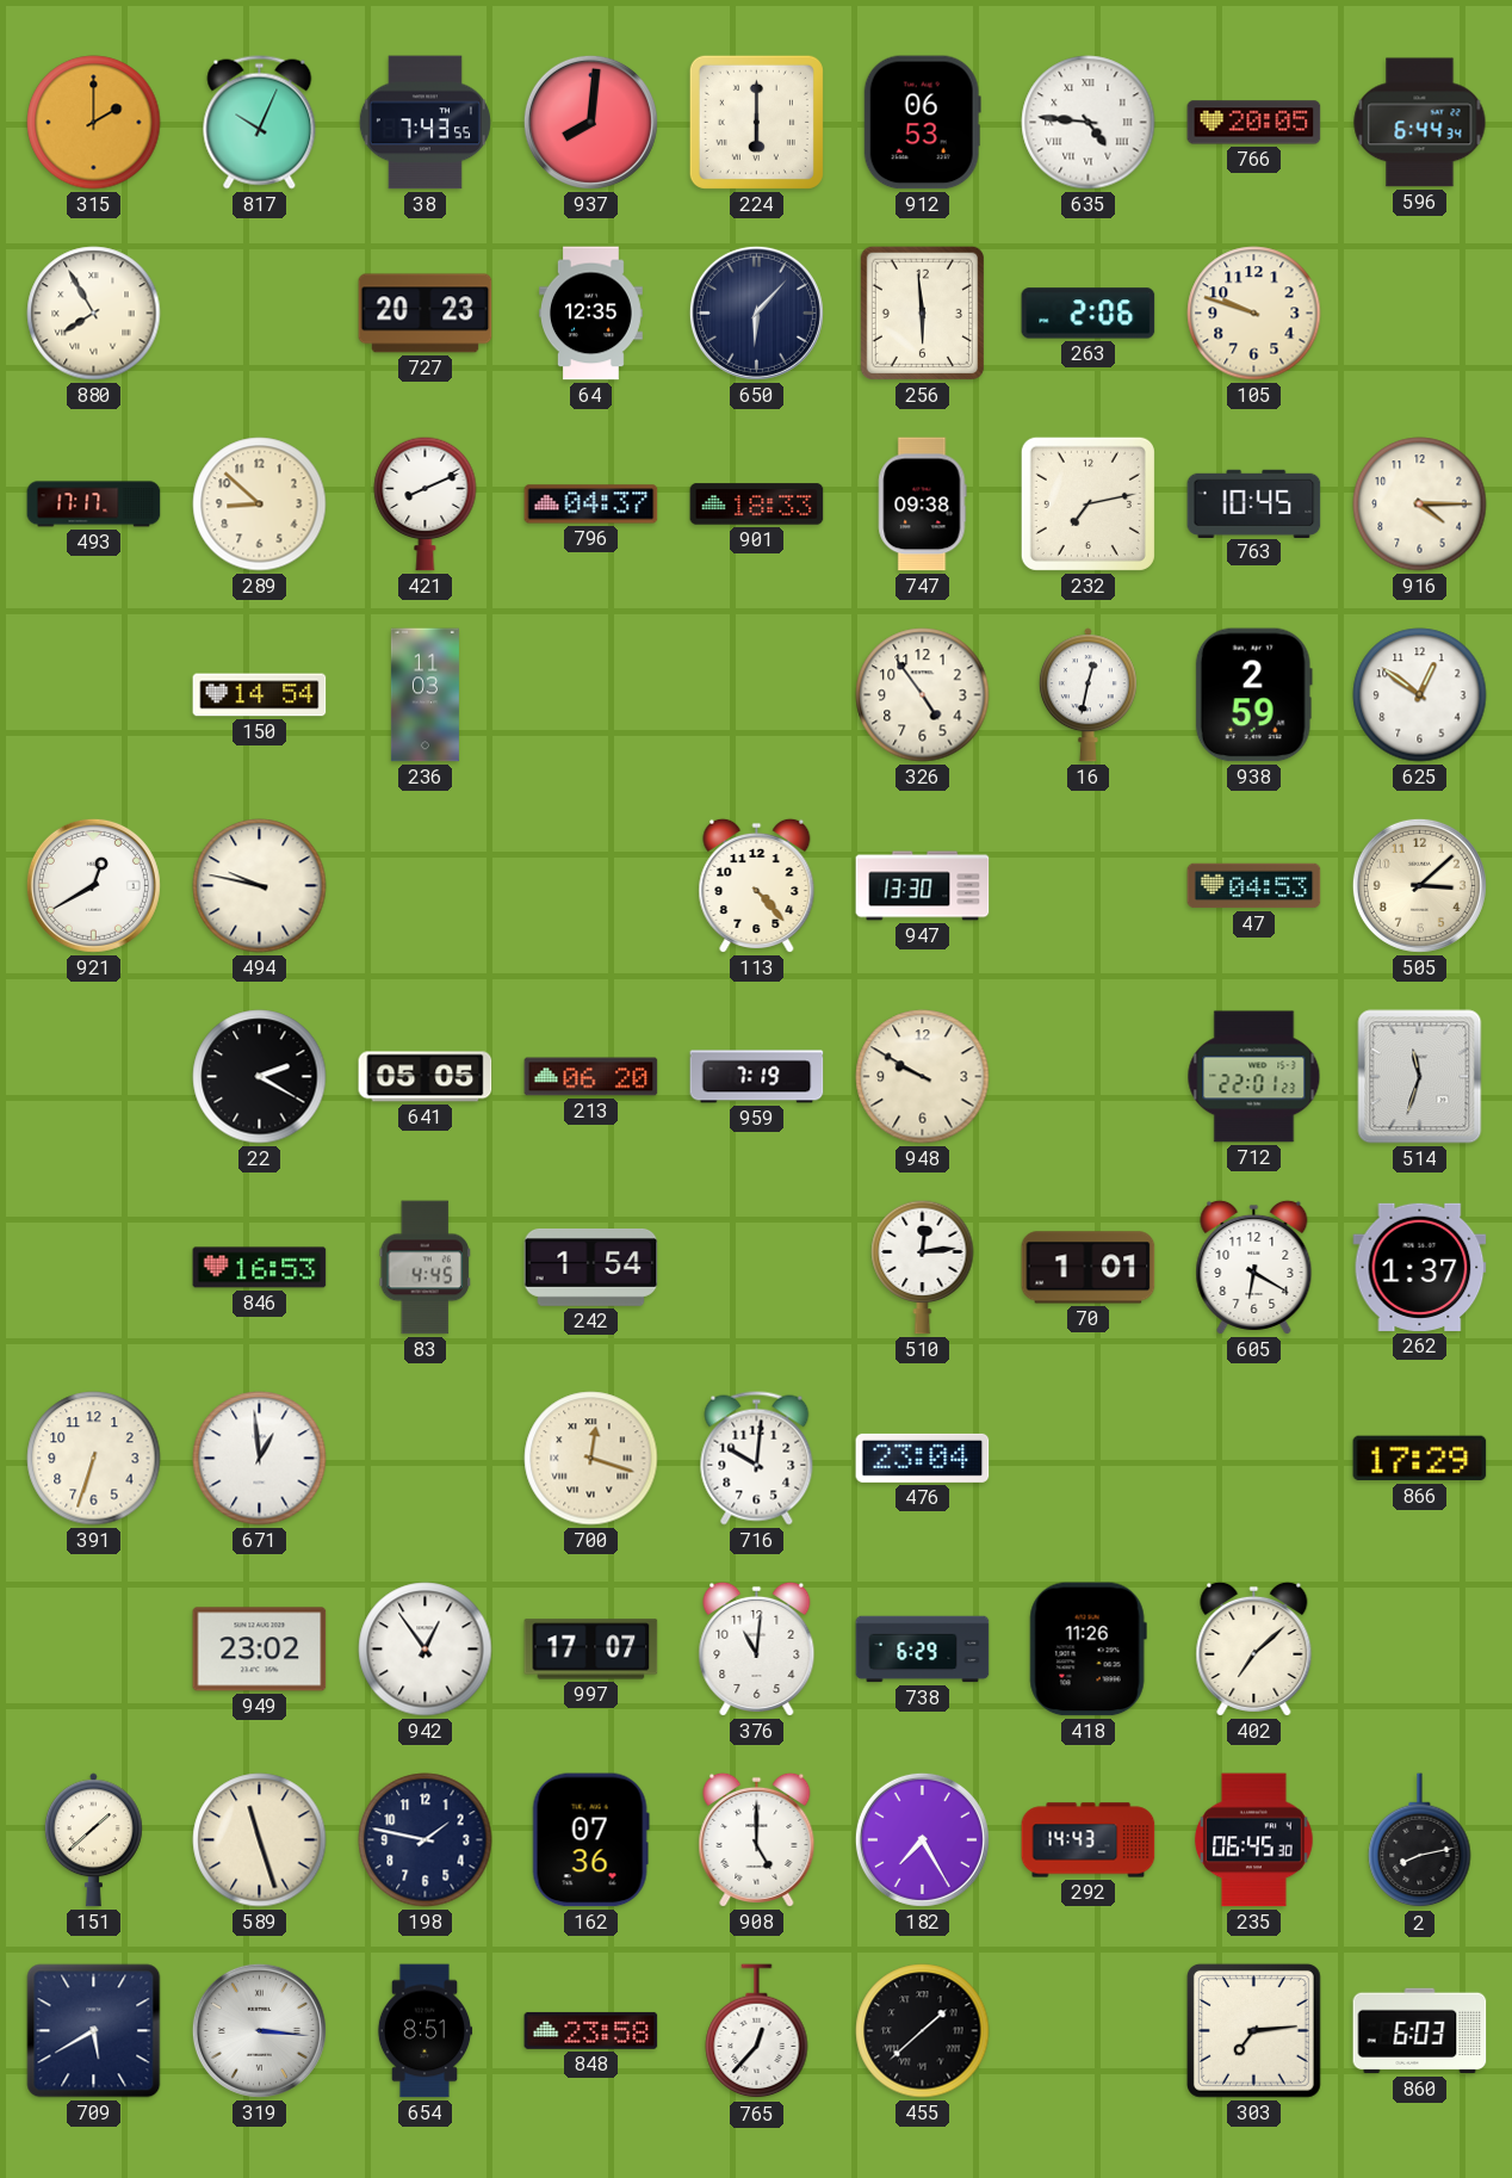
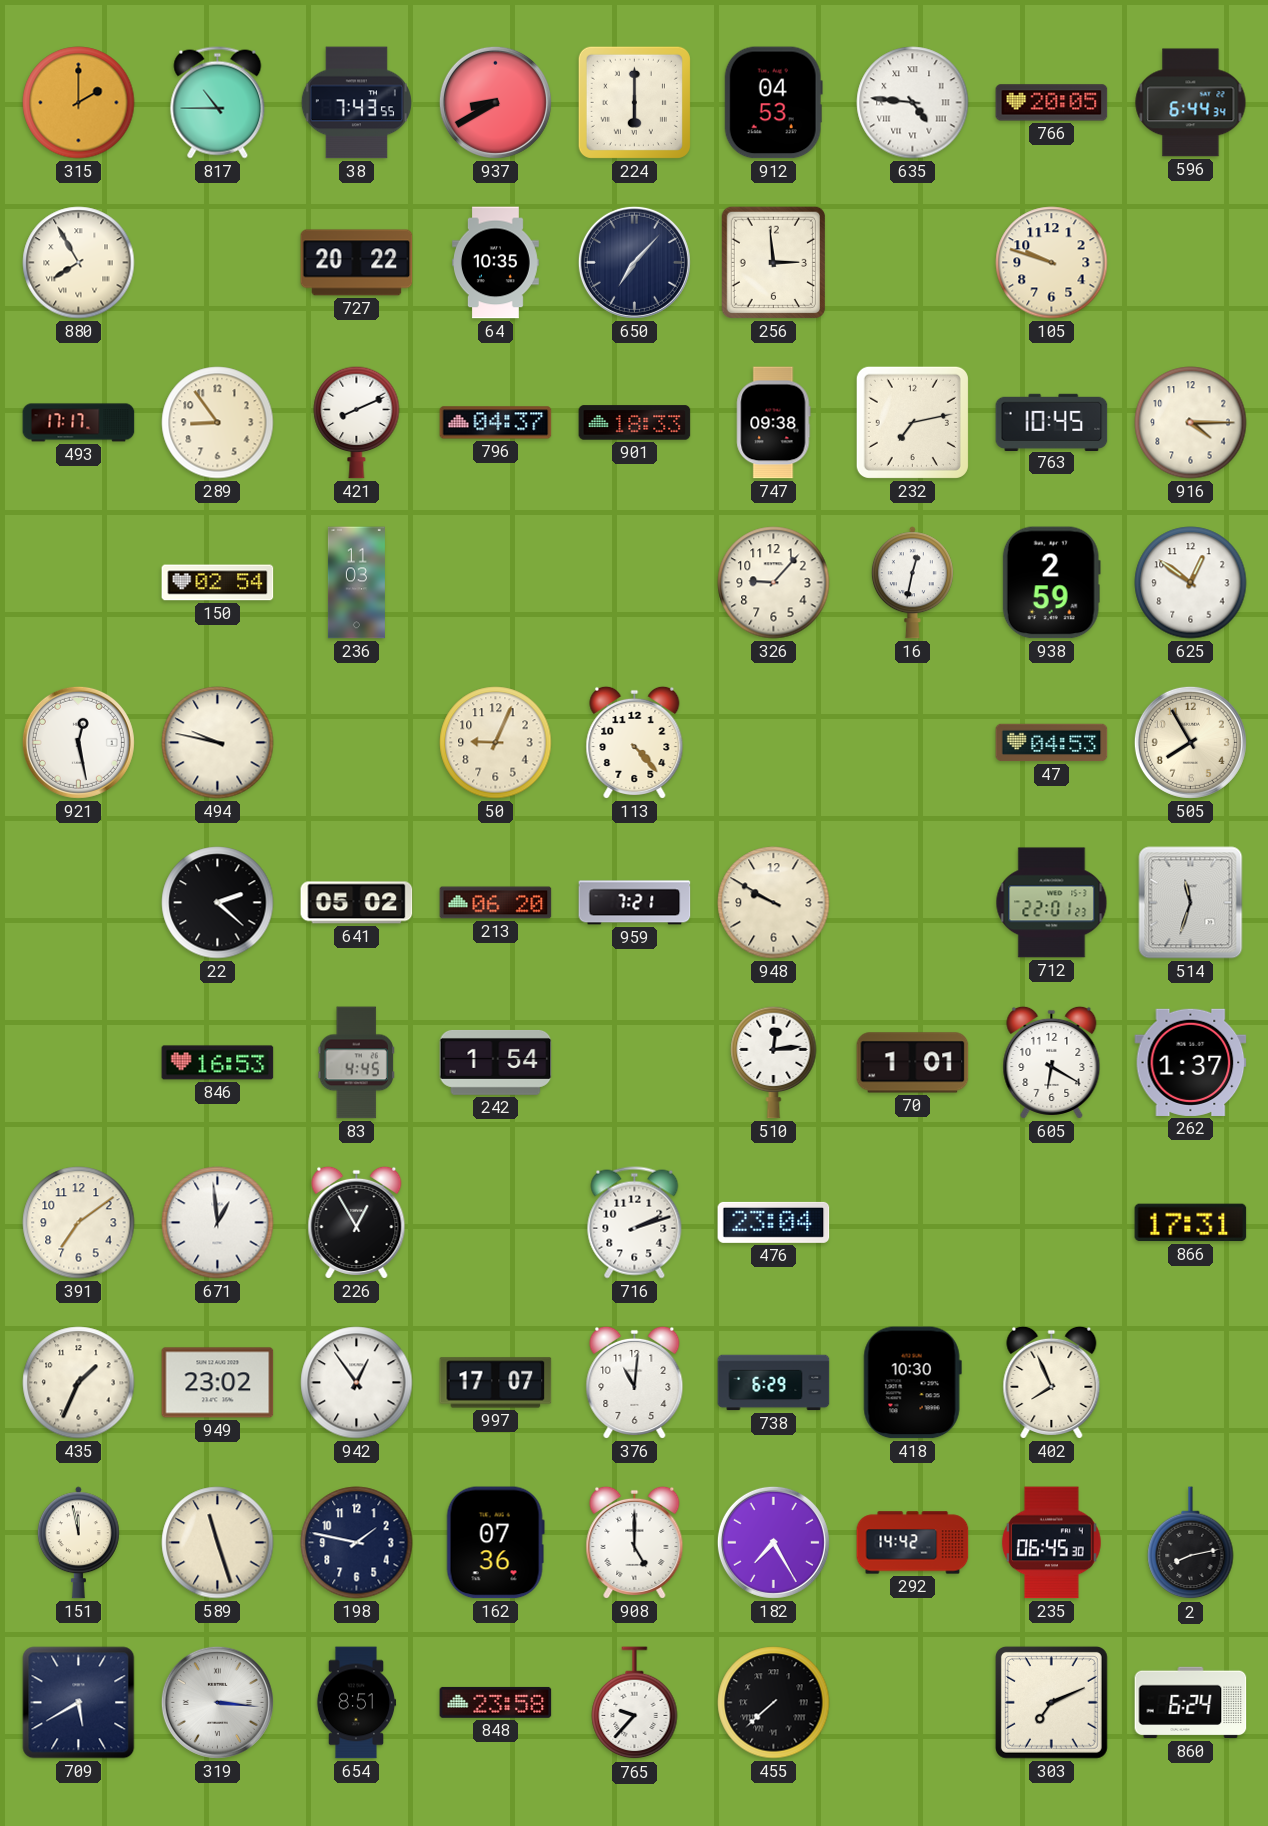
817: 10:04 -> 10:45 (218, 103)
937: 8:01 -> 8:40 (495, 102)
912: 06:53 -> 04:53 (773, 103)
727: 20:23 -> 20:22 (357, 263)
64: 12:35 -> 10:35 (496, 263)
650: 6:07 -> 7:07 (634, 262)
256: 5:59 -> 2:59 (773, 262)
263: 2:06 -> none (1089, 314)
289: 8:52 -> 8:54 (218, 423)
150: 14:54 -> 02:54 (218, 583)
326: 4:54 -> 9:07 (774, 583)
921: 12:40 -> 12:28 (78, 742)
50: none -> 9:04 (496, 743)
947: 13:30 -> none (923, 886)
505: 3:08 -> 7:55 (1190, 742)
22: 2:20 -> 2:22 (218, 903)
641: 05:05 -> 05:02 (357, 903)
959: 7:19 -> 7:21 (635, 903)
391: 6:33 -> 7:09 (79, 1223)
226: none -> 12:55 (357, 1222)
700: 12:18 -> none (591, 1459)
716: 10:01 -> 2:12 (635, 1223)
866: 17:29 -> 17:31 (1191, 1223)
435: none -> 1:34 (79, 1383)
418: 11:26 -> 10:30 (912, 1383)
402: 7:08 -> 7:56 (1052, 1382)
151: 1:38 -> 11:58 (78, 1543)
292: 14:43 -> 14:42 (913, 1543)
765: 12:37 -> 9:37 (635, 1703)
455: 1:38 -> 7:38 (774, 1703)
303: 7:14 -> 7:11 (1051, 1702)
860: 6:03 -> 6:24 (1191, 1703)
